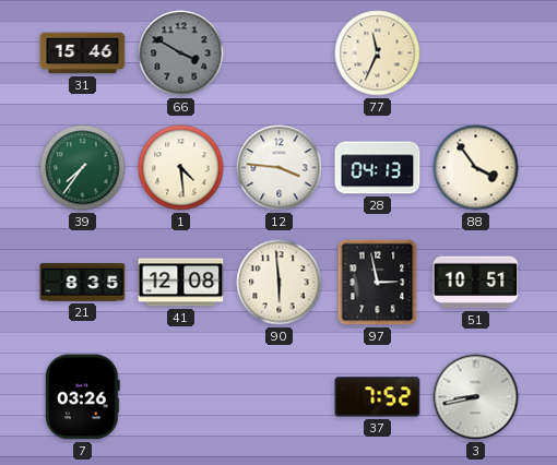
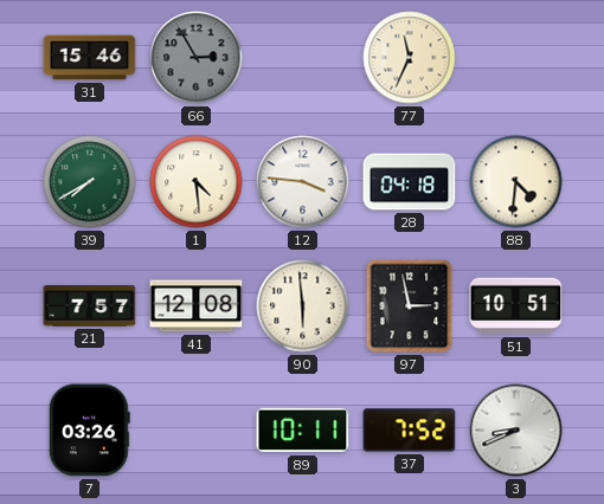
66: 3:50 -> 2:55 (197, 58)
39: 7:36 -> 7:40 (90, 182)
28: 04:13 -> 04:18 (410, 182)
88: 3:54 -> 4:31 (516, 182)
21: 8:35 -> 7:57 (90, 306)
89: none -> 10:11 (303, 431)
3: 8:43 -> 8:41 (516, 431)
